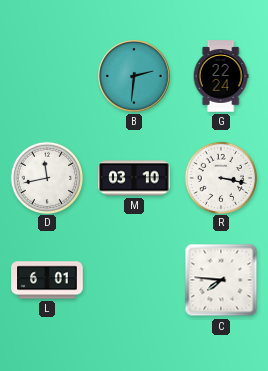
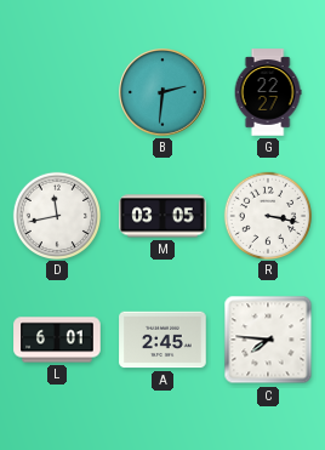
G: 22:24 -> 22:27 (268, 92)
M: 03:10 -> 03:05 (162, 216)
A: none -> 2:45 (162, 340)
